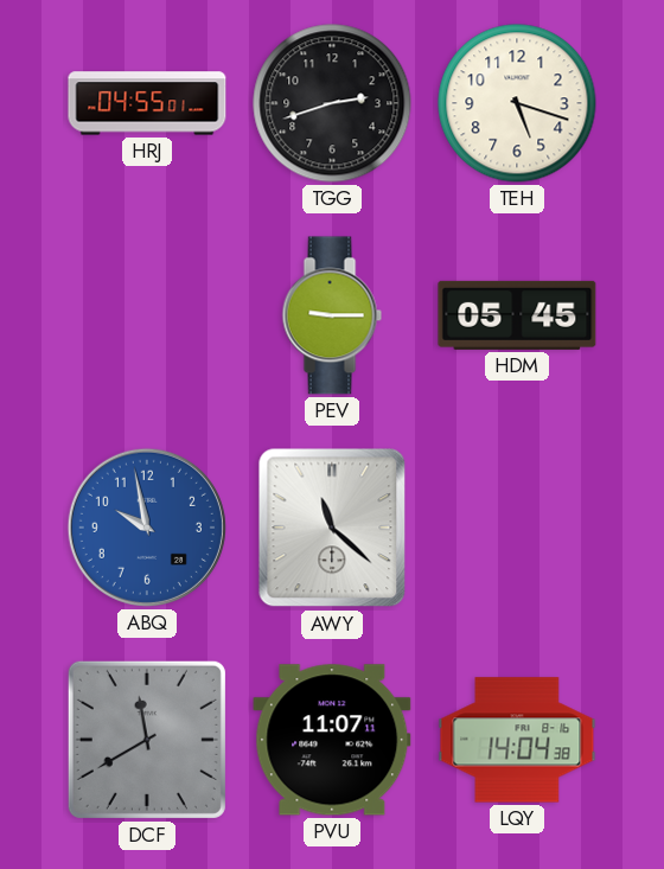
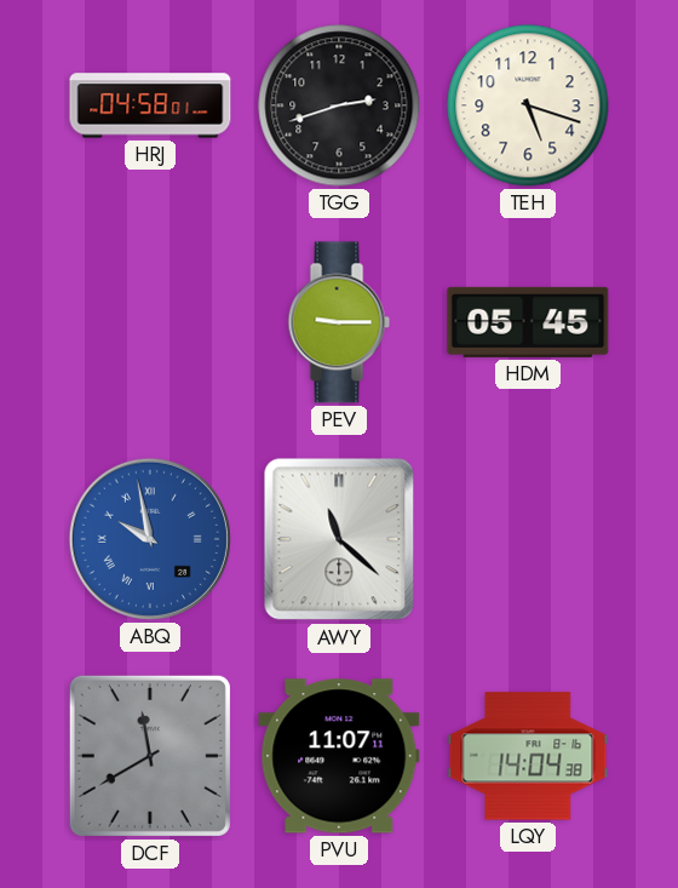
HRJ: 04:55 -> 04:58 (150, 105)
ABQ numerals: Arabic -> Roman (150, 539)
